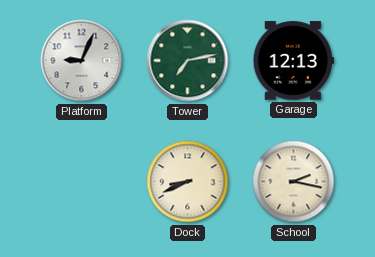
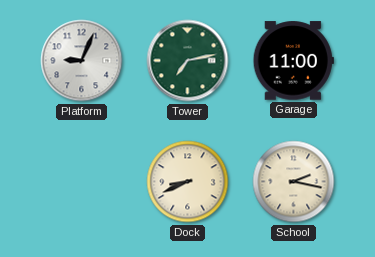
Garage: 12:13 -> 11:00 (293, 61)
